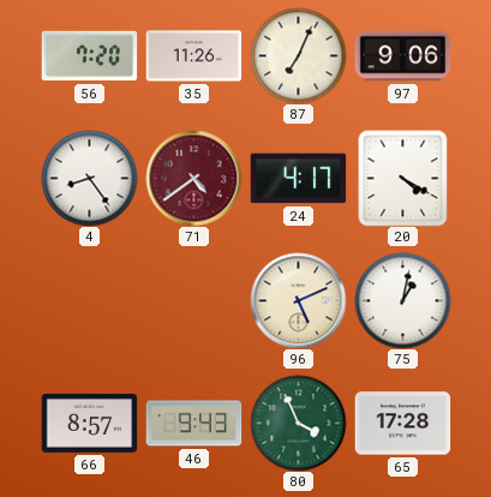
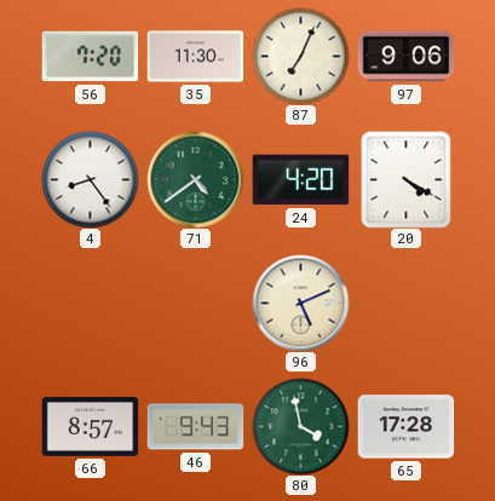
35: 11:26 -> 11:30 (195, 57)
71 dial: burgundy -> green (195, 179)
24: 4:17 -> 4:20 (300, 180)
75: 1:02 -> none (402, 300)
80: 3:56 -> 3:58 (300, 426)
